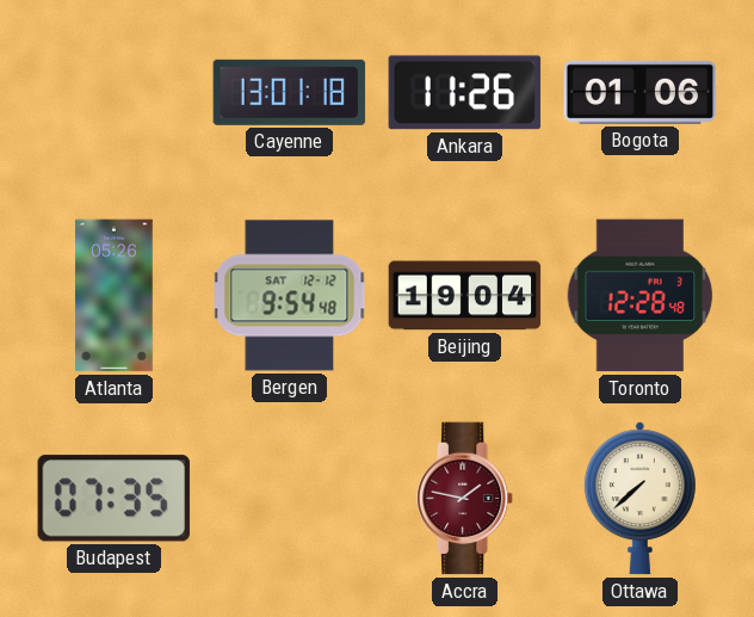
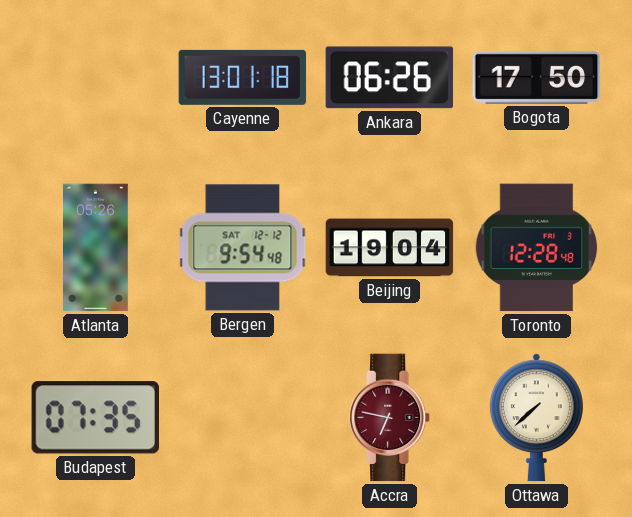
Ankara: 11:26 -> 06:26 (390, 78)
Bogota: 01:06 -> 17:50 (537, 77)
Accra: 1:47 -> 6:47 (391, 418)
